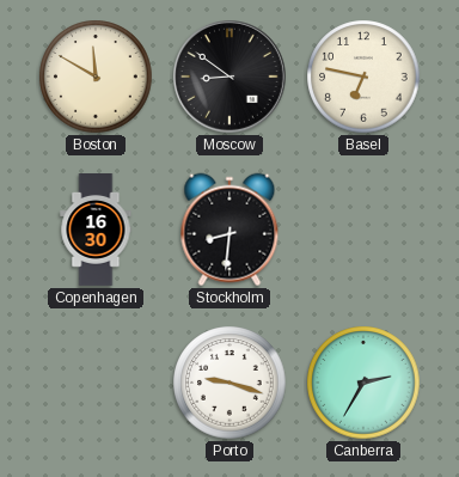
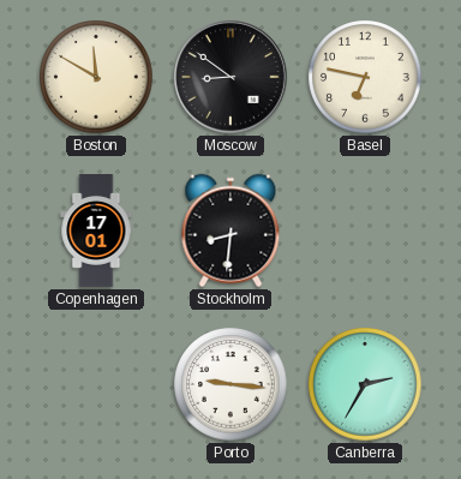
Copenhagen: 16:30 -> 17:01 (96, 232)
Porto: 9:18 -> 9:16 (230, 384)
